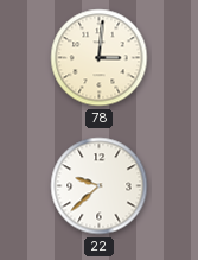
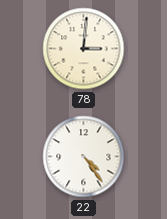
22: 9:38 -> 4:24 (84, 157)
